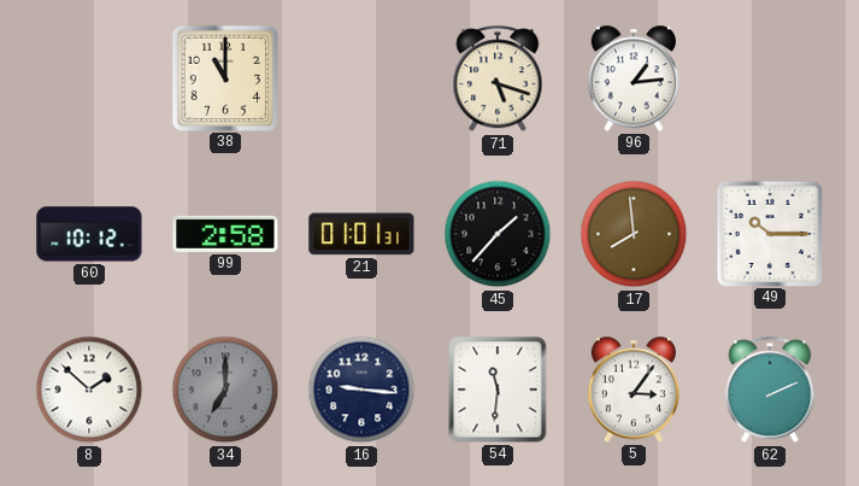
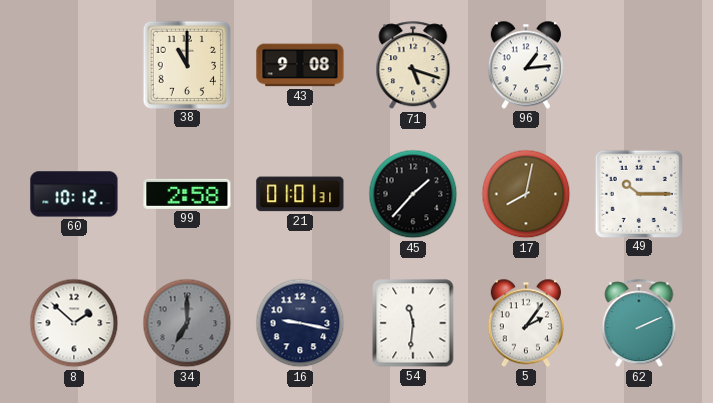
43: none -> 9:08 (300, 65)
17: 7:59 -> 8:02 (526, 194)
16: 9:16 -> 9:17 (300, 323)
5: 3:06 -> 2:06 (526, 323)
